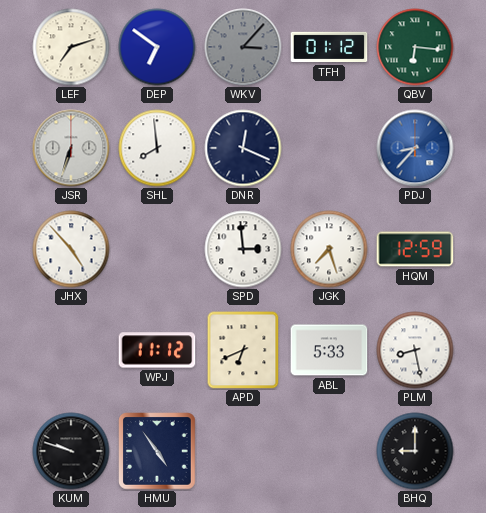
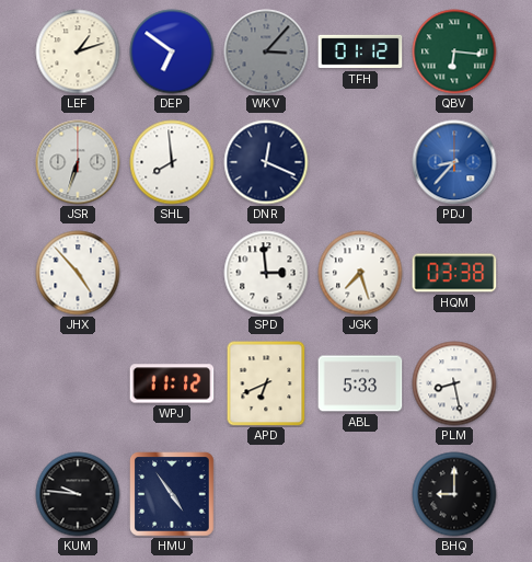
LEF: 7:12 -> 1:12 (78, 51)
HQM: 12:59 -> 03:38 (454, 273)
KUM: 9:48 -> 9:46 (78, 494)
